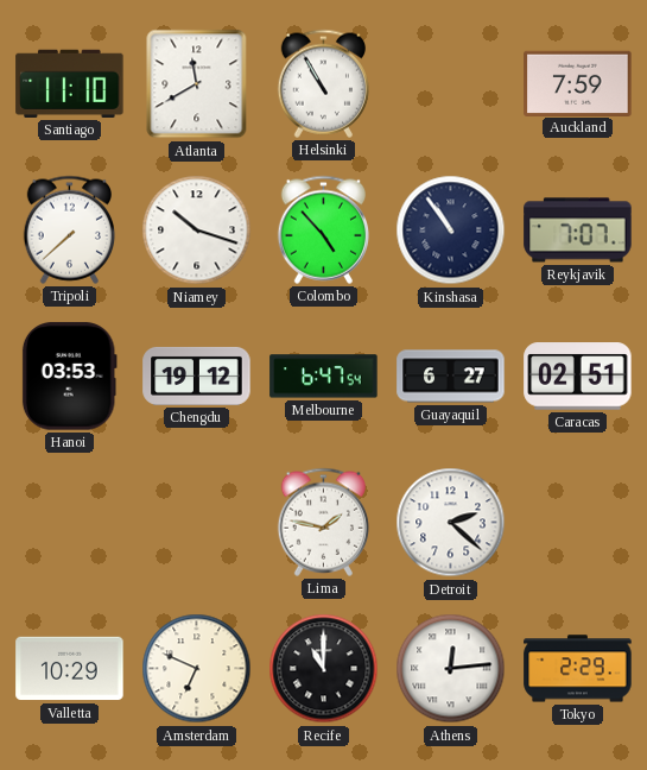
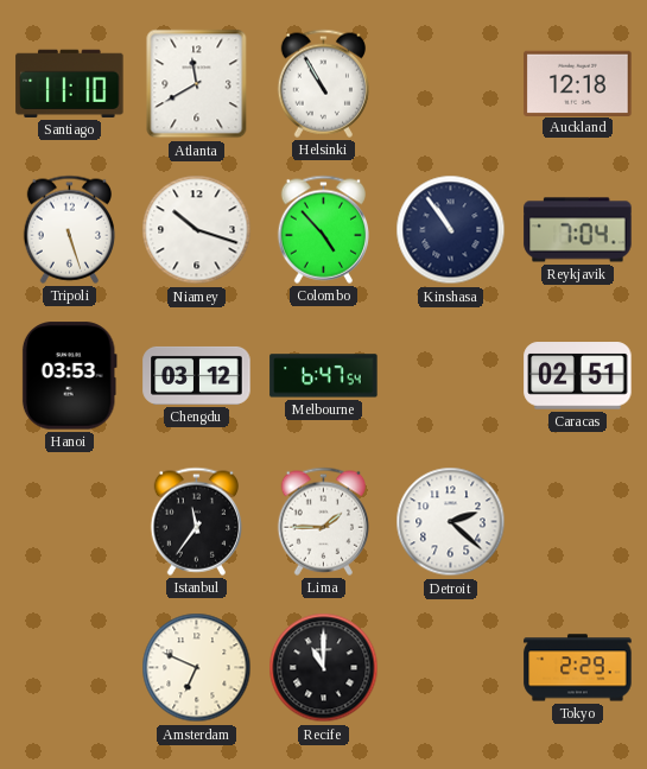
Auckland: 7:59 -> 12:18 (578, 83)
Tripoli: 7:38 -> 5:27 (69, 229)
Reykjavik: 7:07 -> 7:04 (578, 230)
Chengdu: 19:12 -> 03:12 (197, 375)
Guayaquil: 6:27 -> none (451, 377)
Istanbul: none -> 11:36 (196, 521)
Lima: 1:47 -> 1:45 (323, 521)
Valletta: 10:29 -> none (70, 669)
Athens: 12:14 -> none (451, 669)
